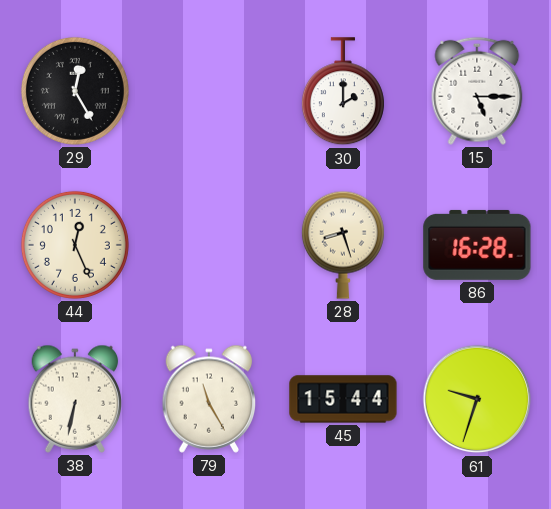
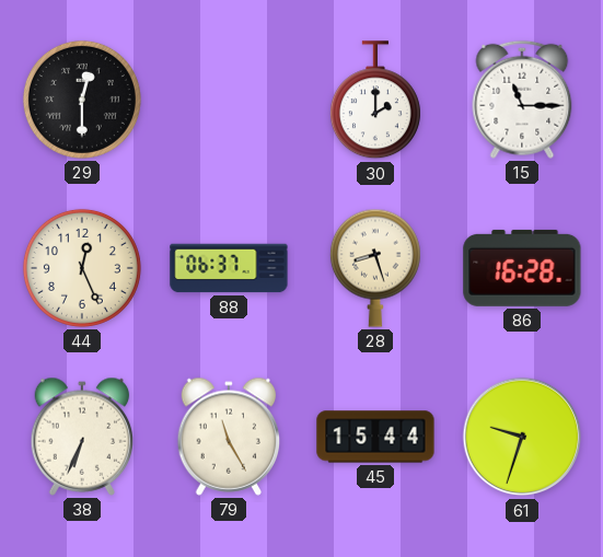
29: 12:25 -> 12:30 (82, 100)
15: 5:15 -> 11:15 (522, 100)
88: none -> 06:37 (229, 268)
38: 6:32 -> 6:34 (82, 437)
